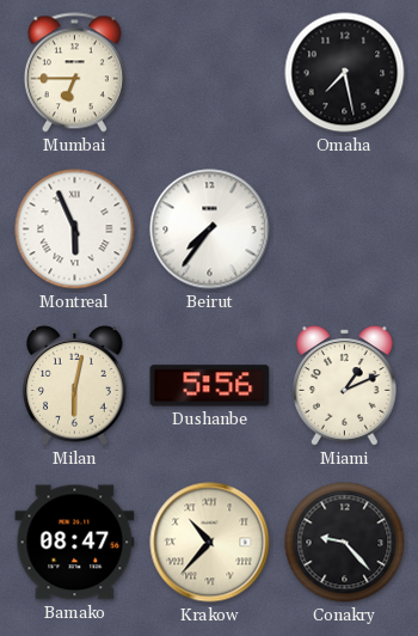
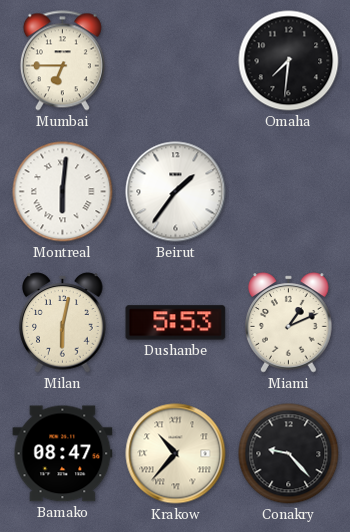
Omaha: 7:28 -> 7:31 (289, 61)
Montreal: 5:56 -> 6:01 (63, 192)
Beirut: 7:36 -> 1:36 (176, 192)
Dushanbe: 5:56 -> 5:53 (176, 323)
